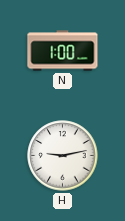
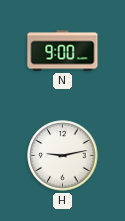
N: 1:00 -> 9:00 (63, 51)
